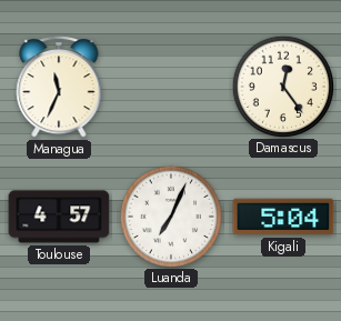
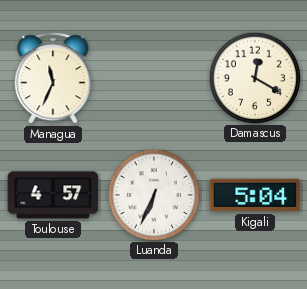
Damascus: 12:24 -> 12:20 (254, 77)
Luanda: 7:04 -> 6:34 (153, 194)
